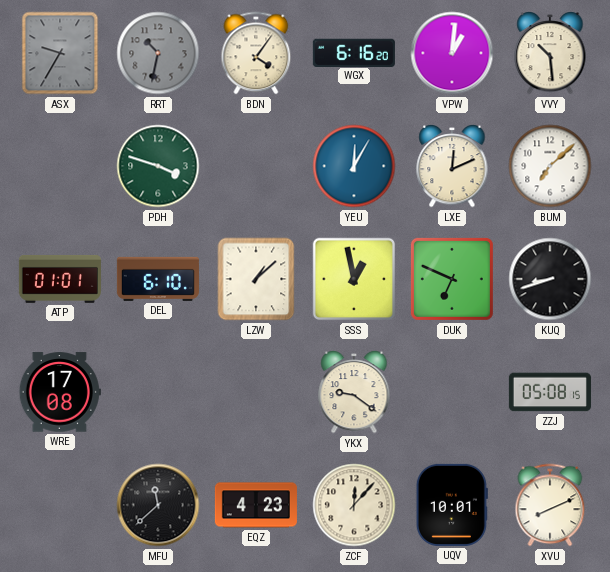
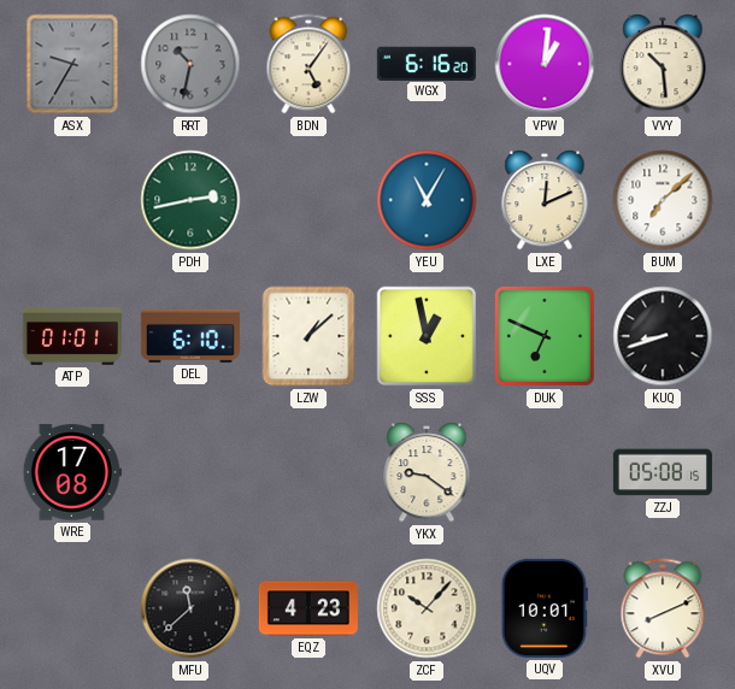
BDN: 4:06 -> 5:06 (308, 64)
PDH: 3:48 -> 2:43 (190, 200)
YEU: 12:05 -> 11:05 (427, 200)
ZCF: 12:07 -> 10:07 (427, 608)
